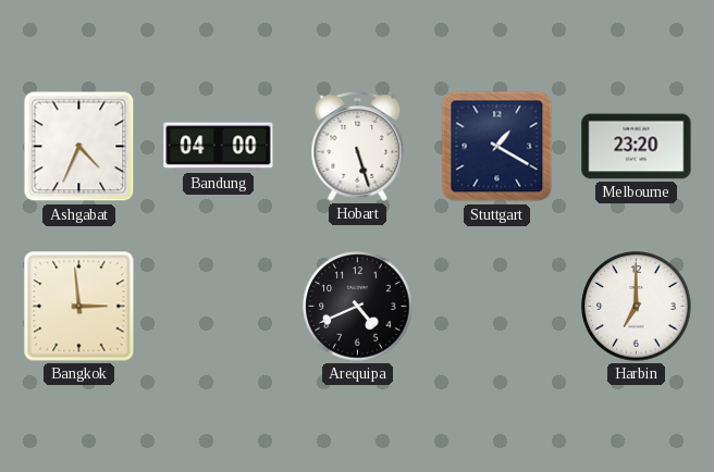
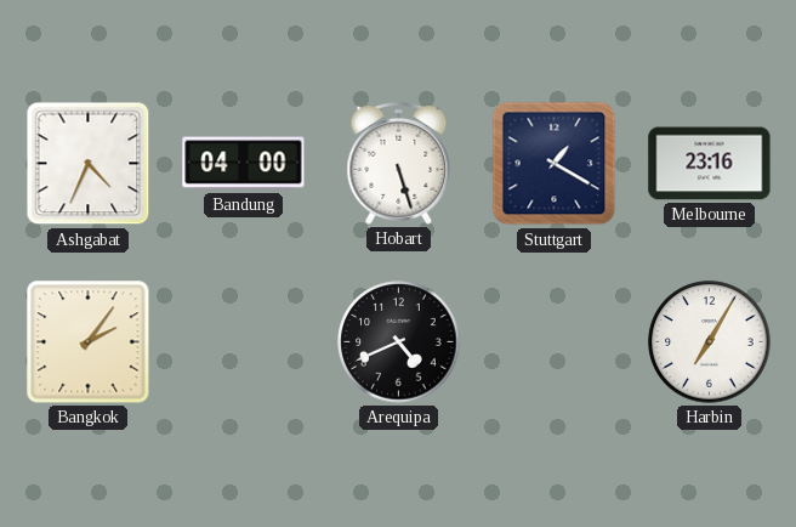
Melbourne: 23:20 -> 23:16 (710, 164)
Bangkok: 2:59 -> 2:06 (89, 342)
Harbin: 7:00 -> 7:05 (710, 342)
